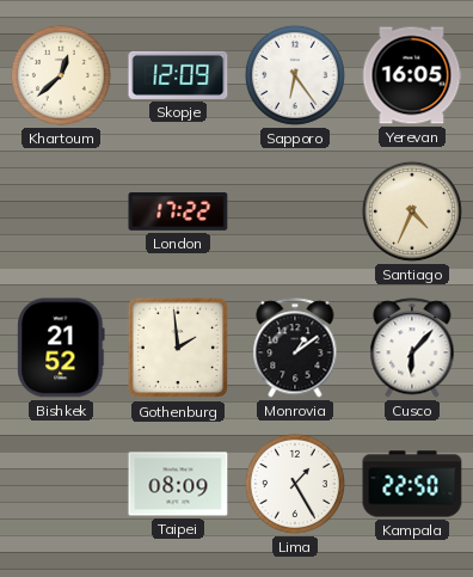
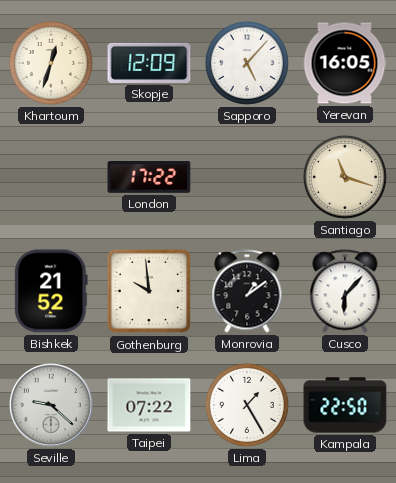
Khartoum: 12:38 -> 12:33 (51, 63)
Sapporo: 6:24 -> 5:07 (247, 63)
Santiago: 4:34 -> 11:18 (345, 177)
Gothenburg: 1:59 -> 9:59 (149, 291)
Seville: none -> 9:22 (52, 406)
Taipei: 08:09 -> 07:22 (149, 405)
